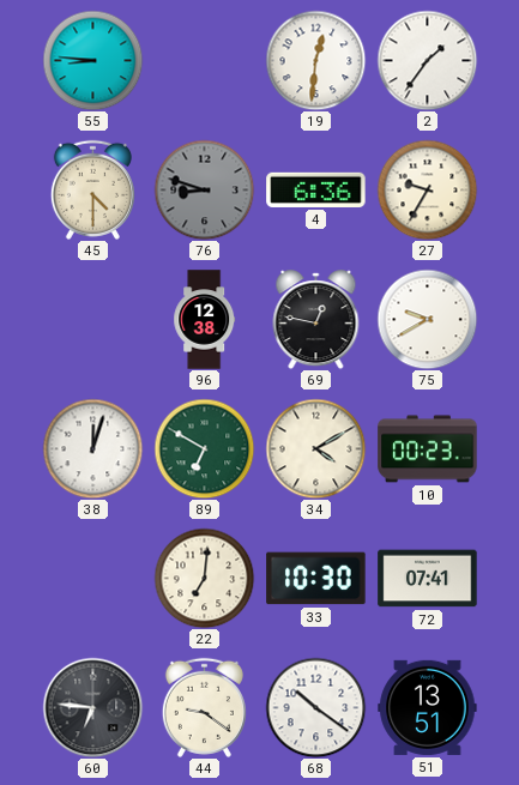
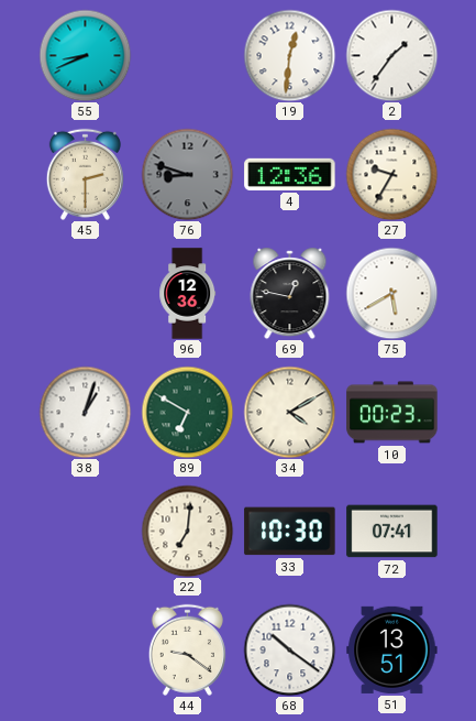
55: 8:46 -> 8:41 (85, 55)
45: 4:30 -> 2:30 (85, 174)
4: 6:36 -> 12:36 (290, 174)
96: 12:38 -> 12:36 (188, 294)
75: 9:40 -> 5:40 (391, 293)
38: 12:03 -> 1:03 (85, 412)
60: 6:46 -> none (92, 707)
